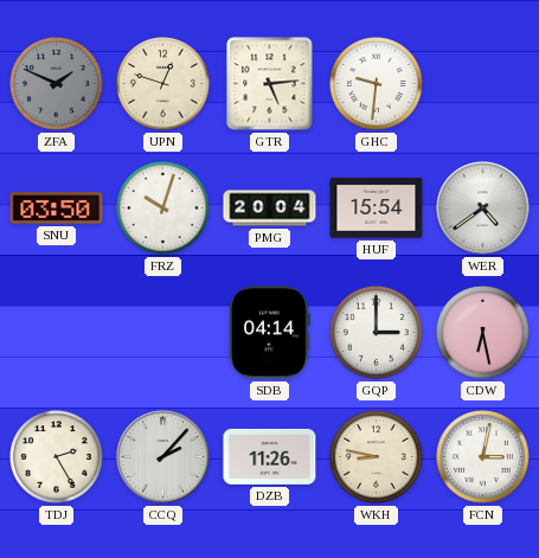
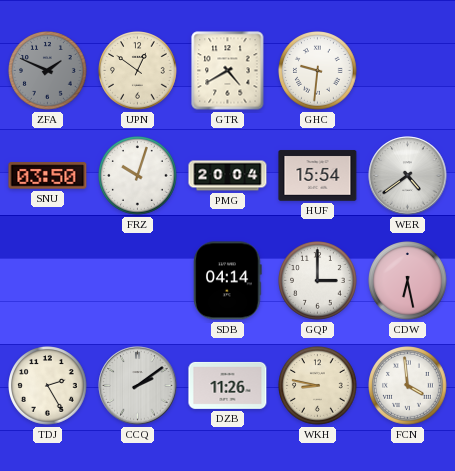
UPN: 12:48 -> 12:51 (138, 71)
GTR: 5:14 -> 4:40 (228, 71)
CCQ: 2:07 -> 2:09 (138, 386)
FCN: 3:02 -> 3:59 (408, 386)
